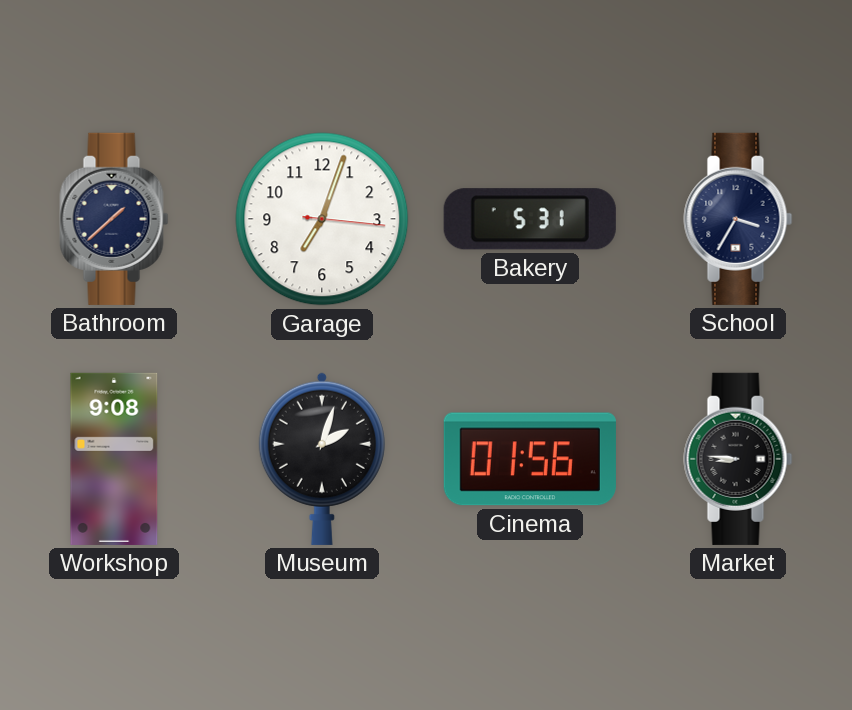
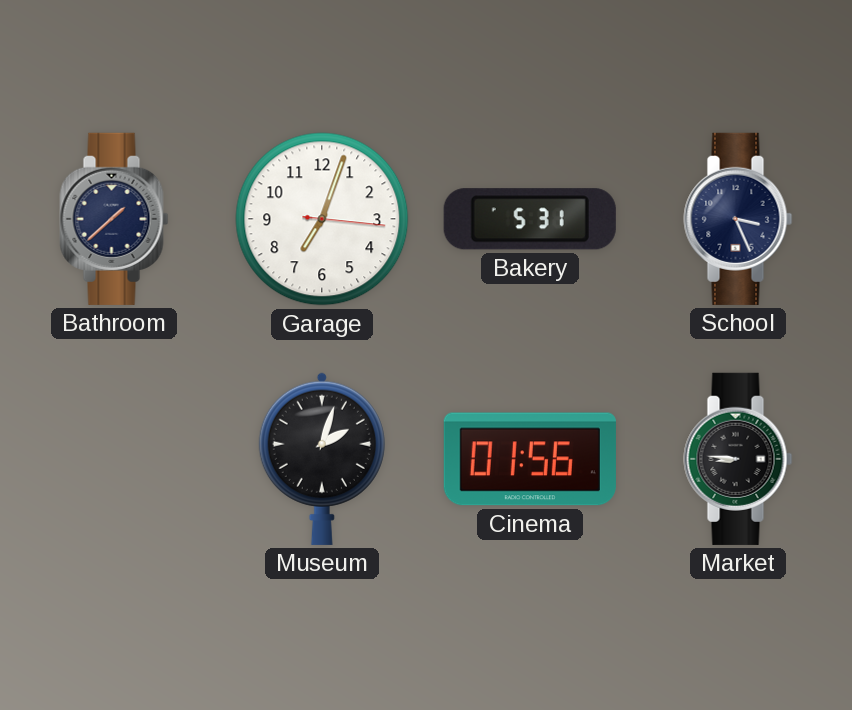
School: 3:35 -> 3:26 (738, 219)
Workshop: 9:08 -> none (114, 459)
